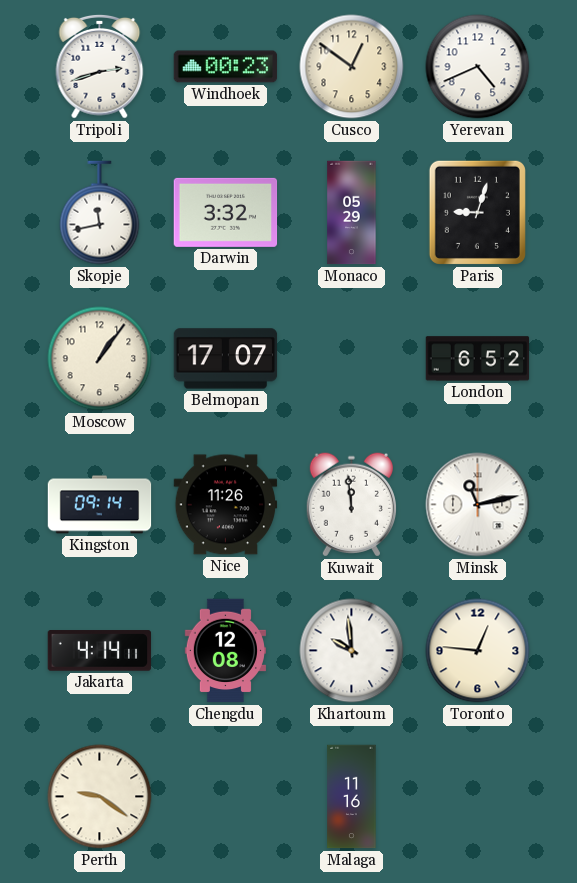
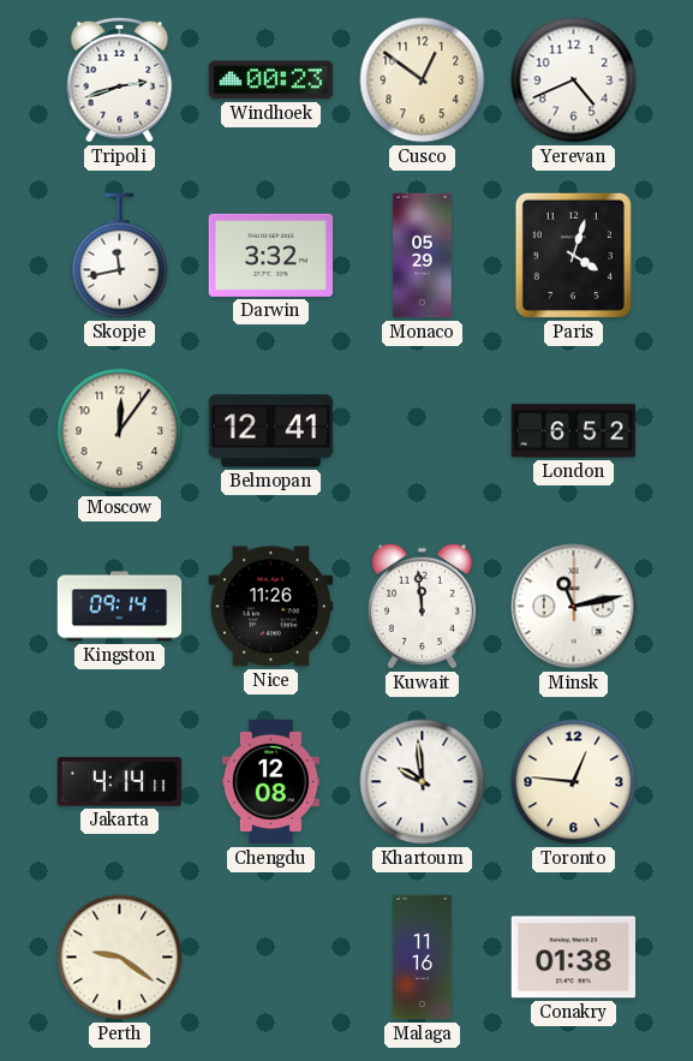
Paris: 9:03 -> 4:03 (573, 255)
Moscow: 1:06 -> 12:06 (120, 431)
Belmopan: 17:07 -> 12:41 (271, 431)
Conakry: none -> 01:38 (574, 958)
